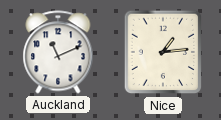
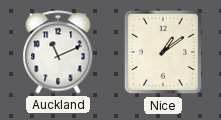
Nice: 1:14 -> 1:09 (163, 52)
